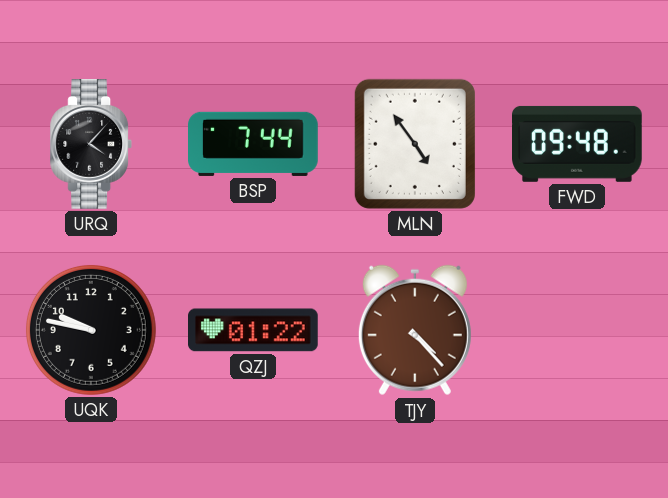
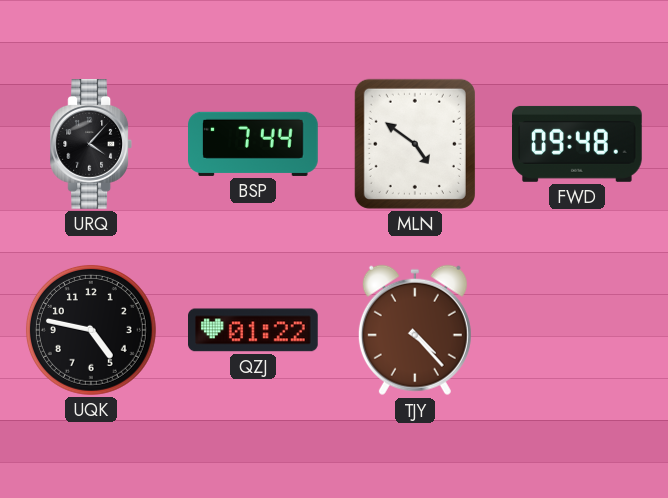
MLN: 4:54 -> 4:51 (415, 144)
UQK: 9:47 -> 4:47 (91, 330)
